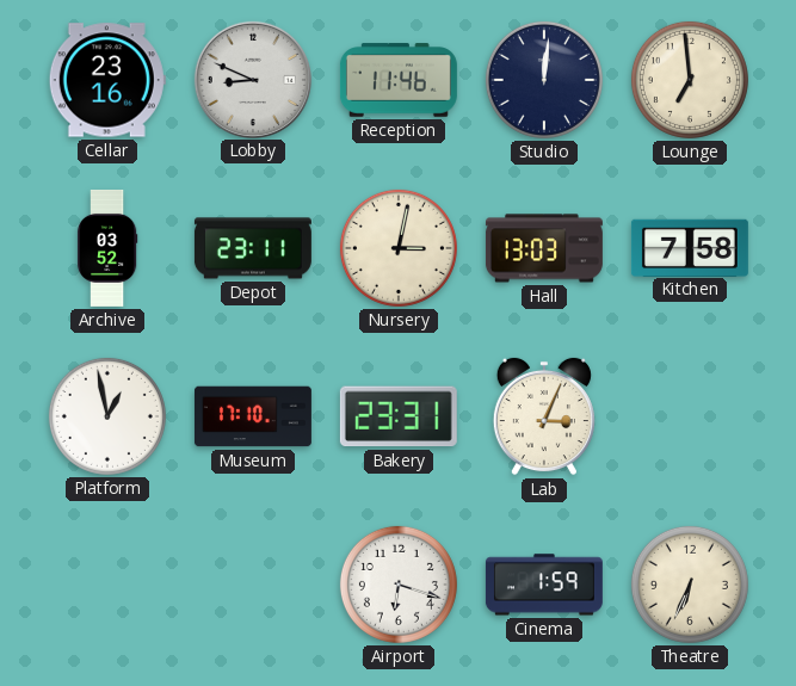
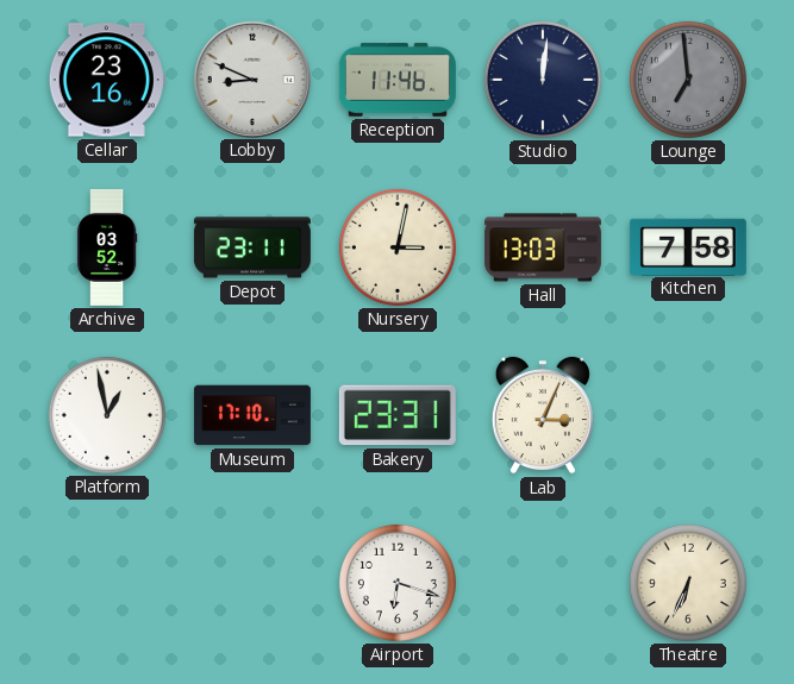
Lounge dial: cream -> grey (688, 80)
Cinema: 1:59 -> none (544, 585)
